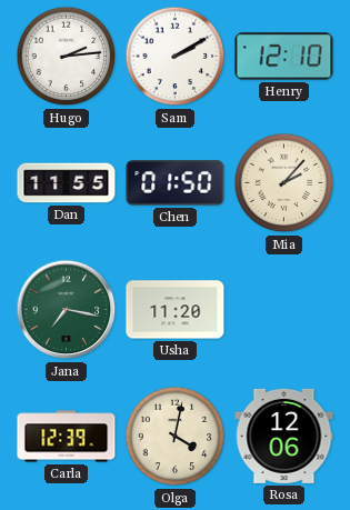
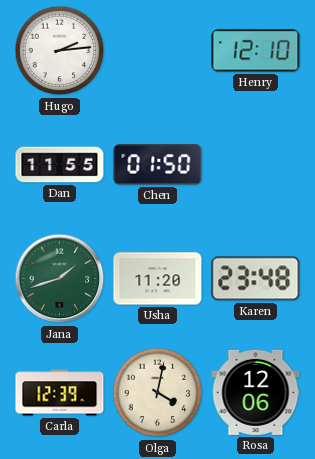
Sam: 2:10 -> none (176, 57)
Mia: 2:07 -> none (284, 183)
Jana: 7:17 -> 1:42 (60, 279)
Karen: none -> 23:48 (256, 279)
